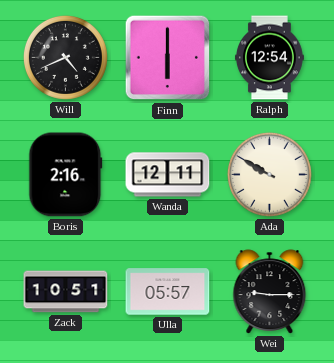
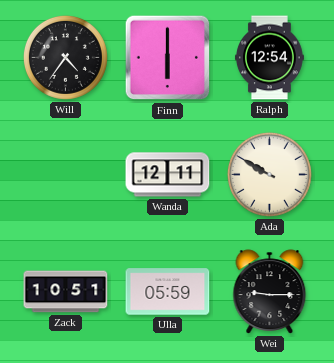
Will: 4:41 -> 4:36 (65, 57)
Boris: 2:16 -> none (66, 175)
Ulla: 05:57 -> 05:59 (168, 292)
